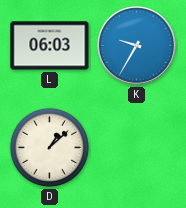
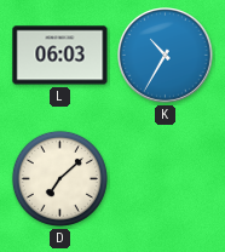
K: 9:35 -> 10:35 (166, 56)
D: 1:08 -> 7:08 (59, 178)
